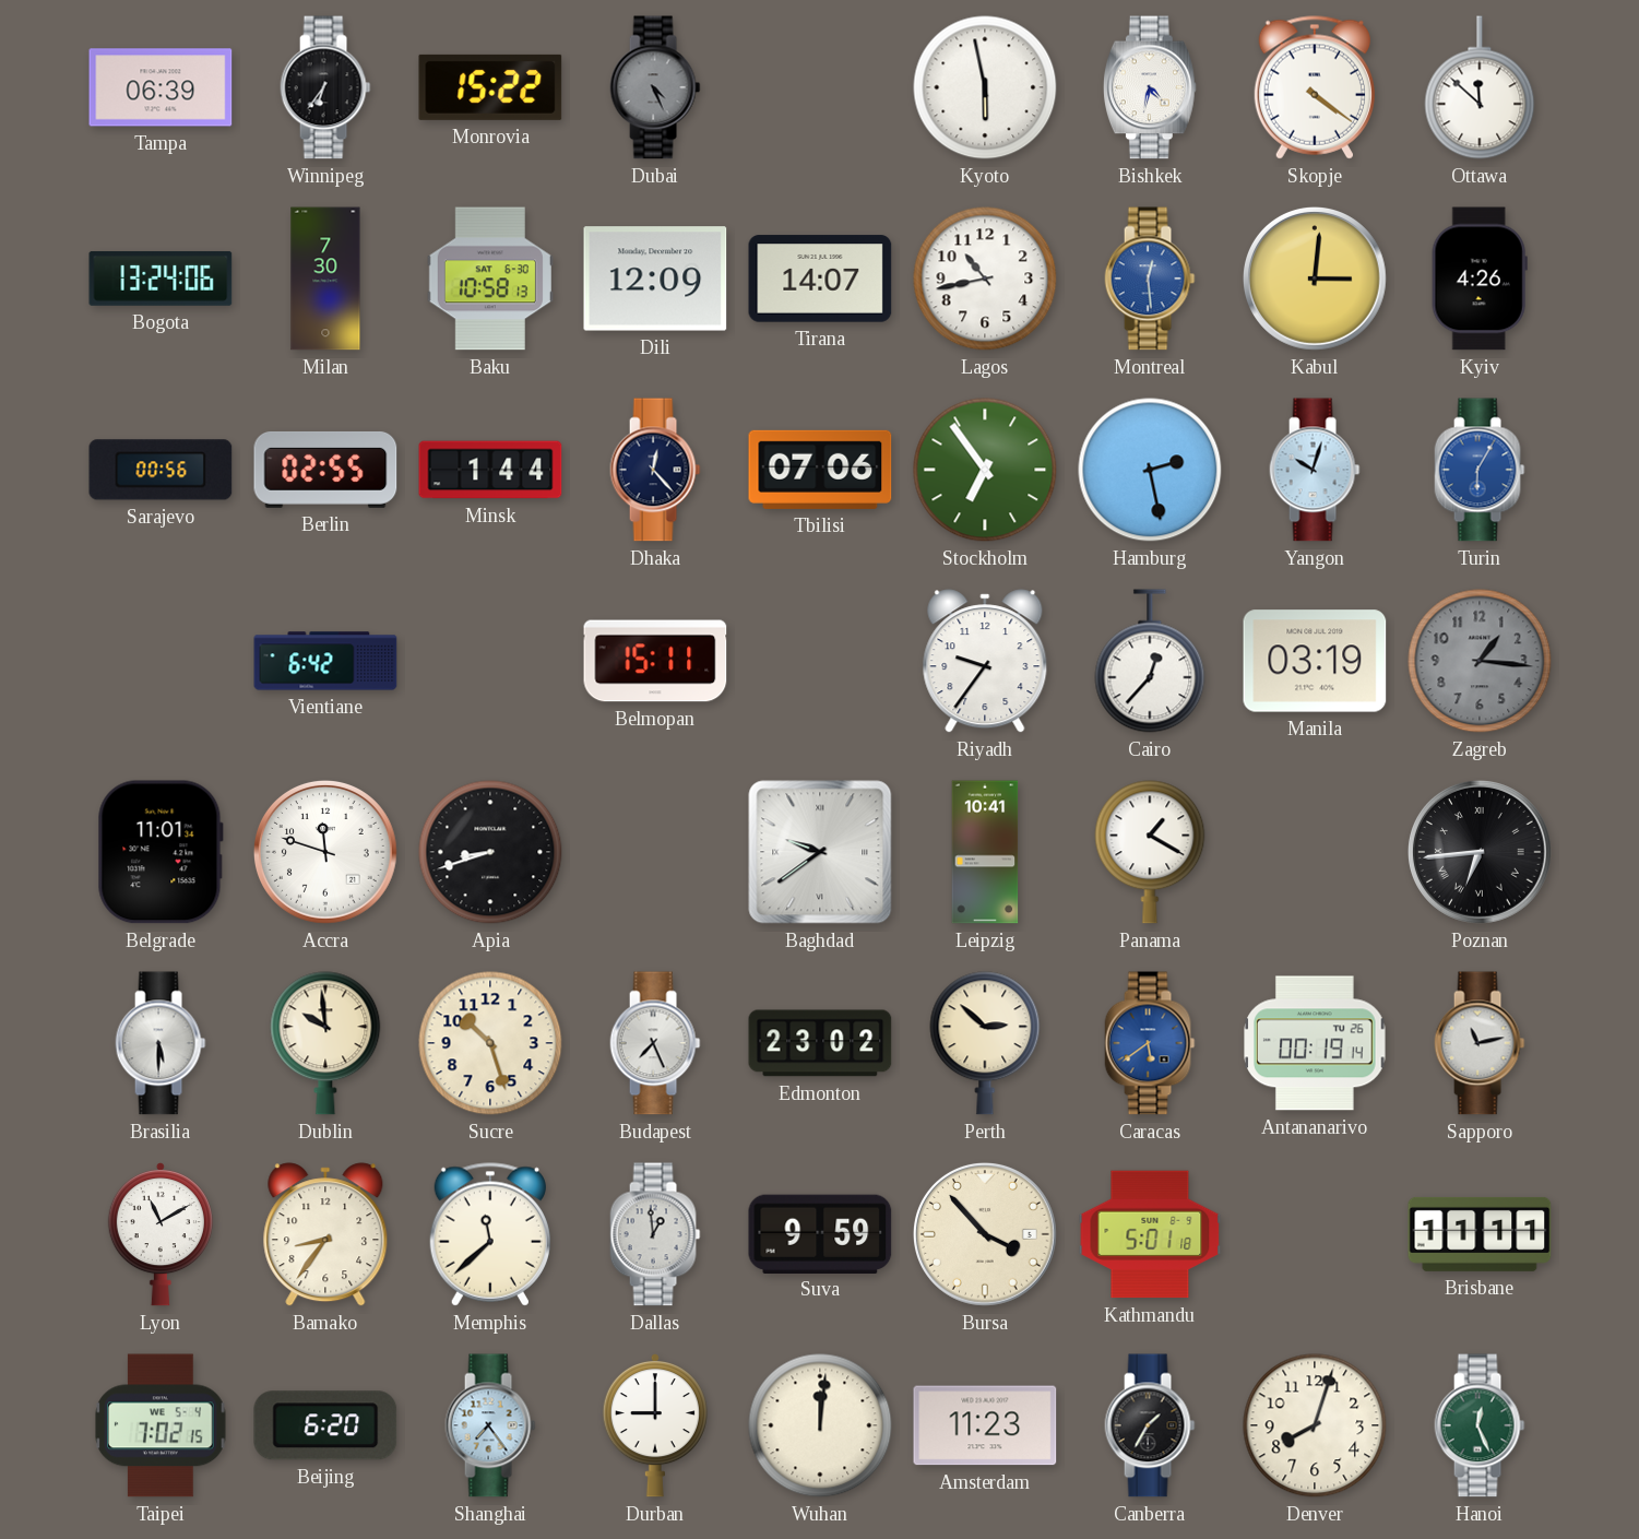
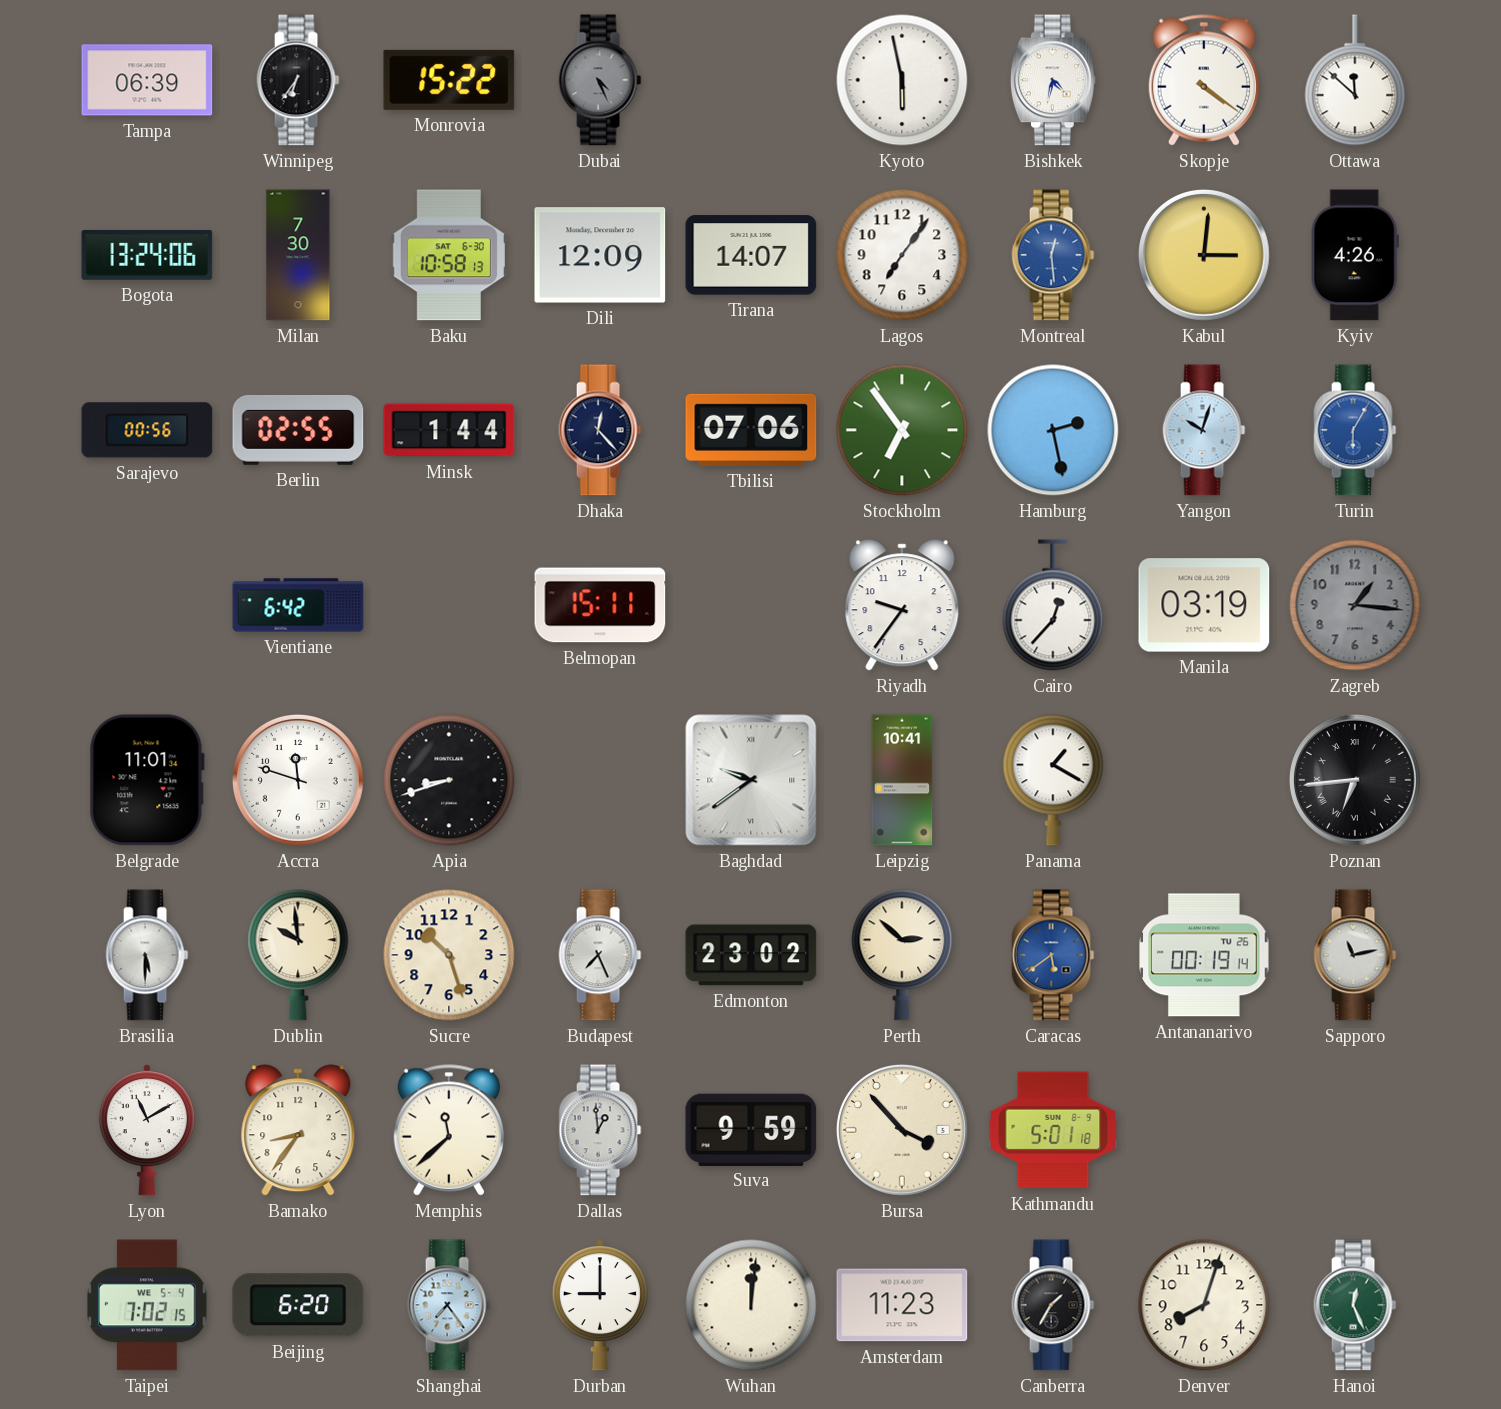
Lagos: 10:43 -> 7:06 (902, 255)
Brisbane: 11:11 -> none (1480, 1234)
